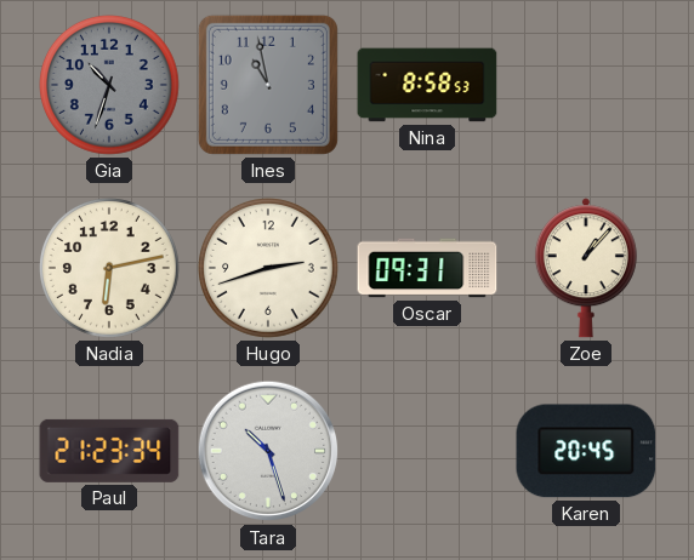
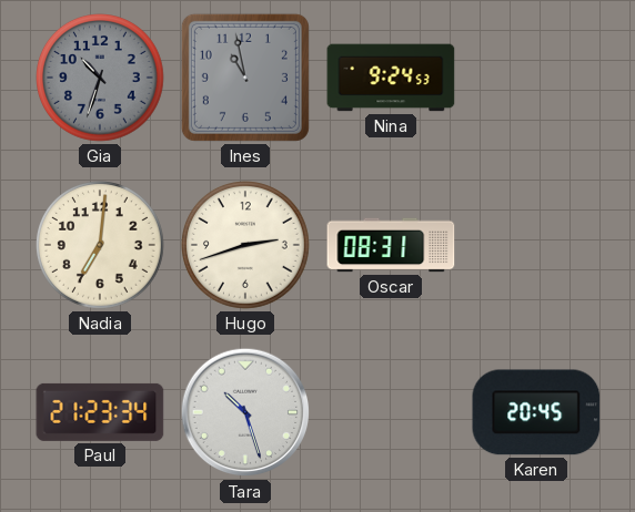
Nina: 8:58 -> 9:24 (391, 78)
Nadia: 6:13 -> 7:01 (101, 246)
Oscar: 09:31 -> 08:31 (391, 245)
Zoe: 1:07 -> none (586, 268)
